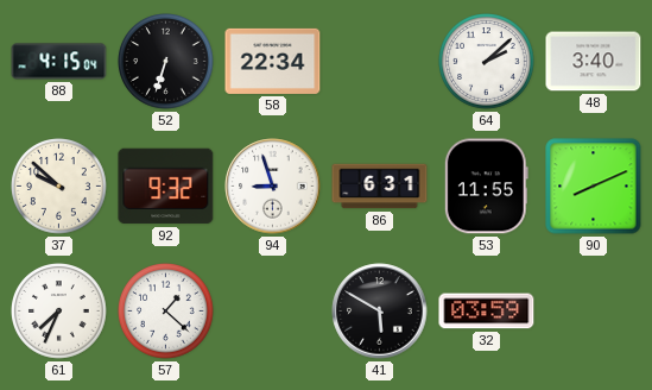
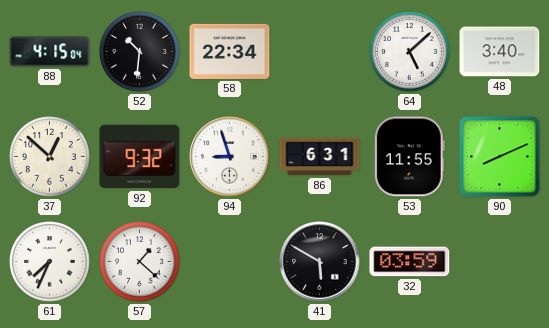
52: 6:33 -> 10:31 (140, 52)
64: 2:08 -> 5:08 (410, 52)
37: 9:52 -> 12:52 (50, 157)
